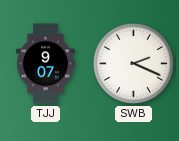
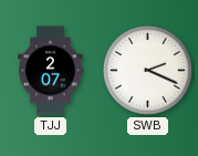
TJJ: 9:07 -> 2:07 (51, 71)
